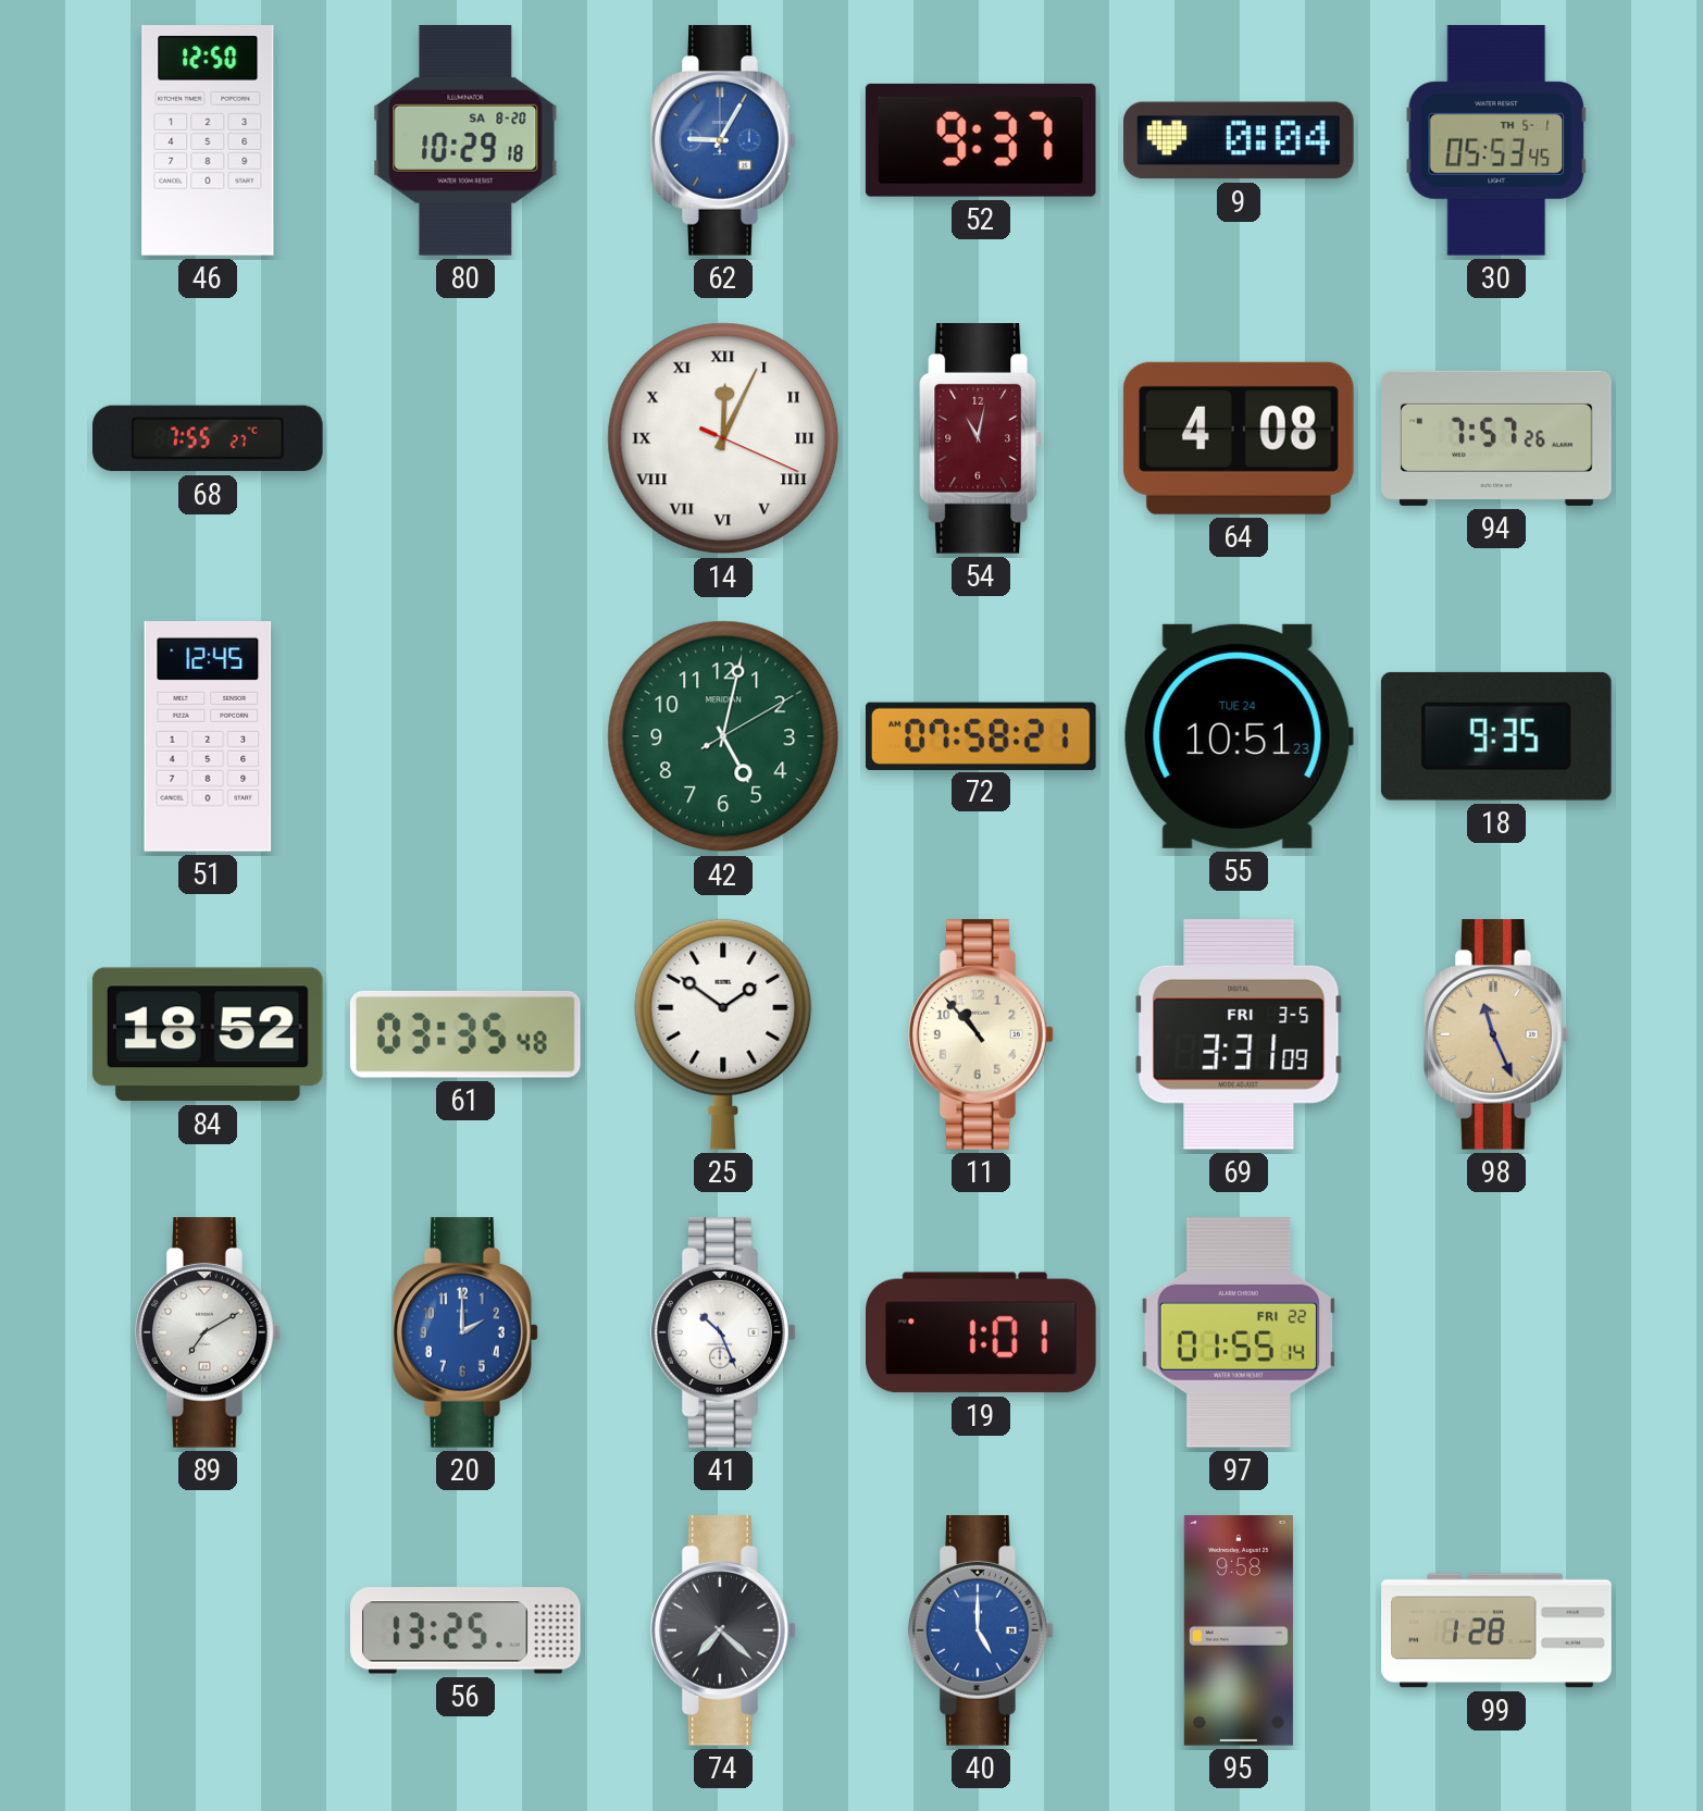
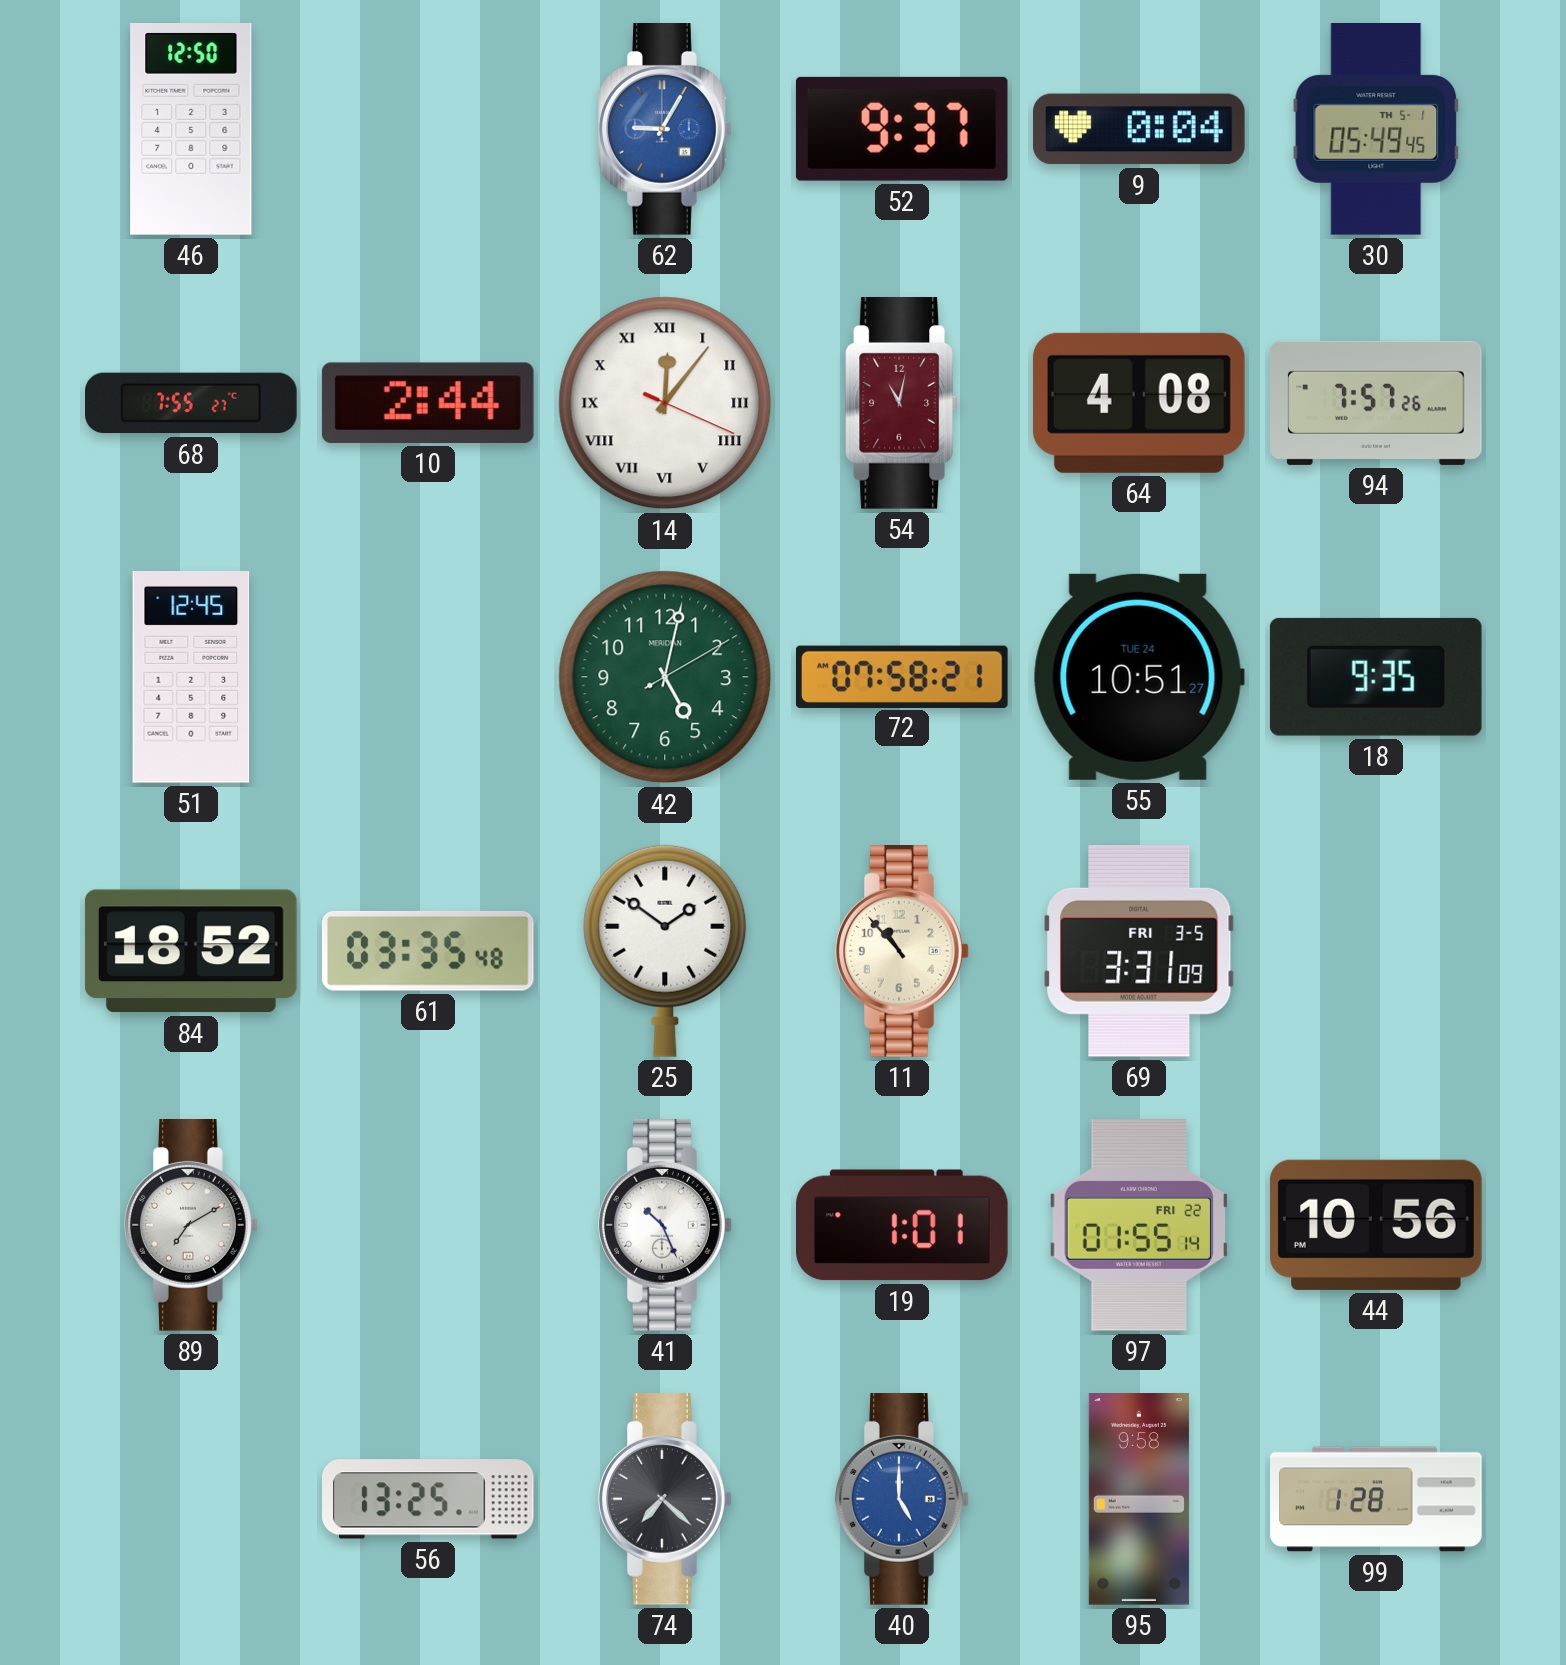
80: 10:29 -> none (465, 141)
30: 05:53 -> 05:49 (1376, 130)
10: none -> 2:44 (428, 403)
14: 12:04 -> 12:06 (665, 403)
55: 10:51:23 -> 10:51:27 (1139, 677)
98: 11:26 -> none (1496, 1035)
20: 2:00 -> none (465, 1334)
44: none -> 10:56 (1376, 1225)
